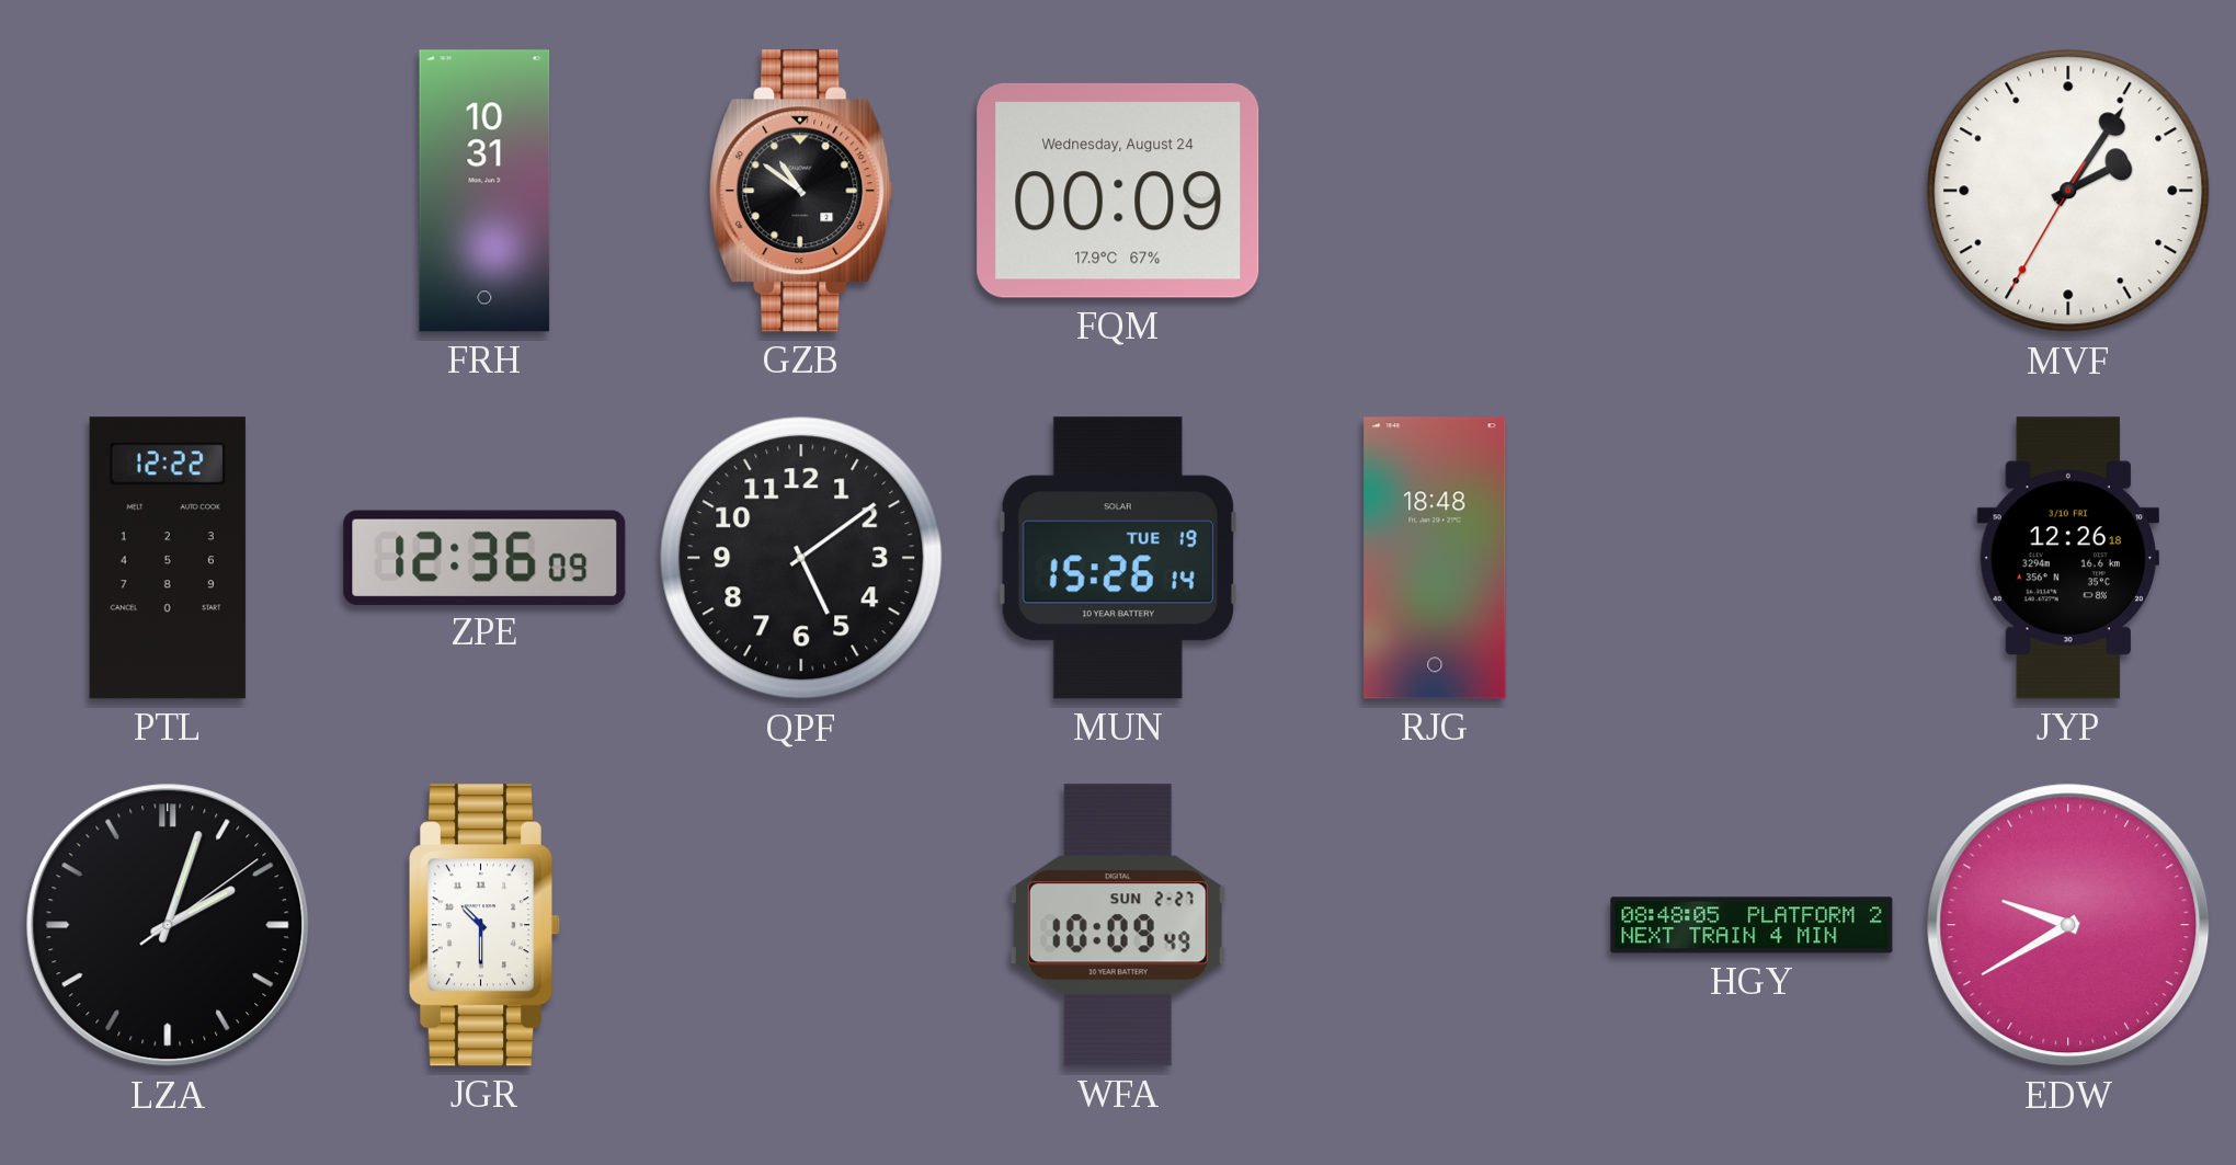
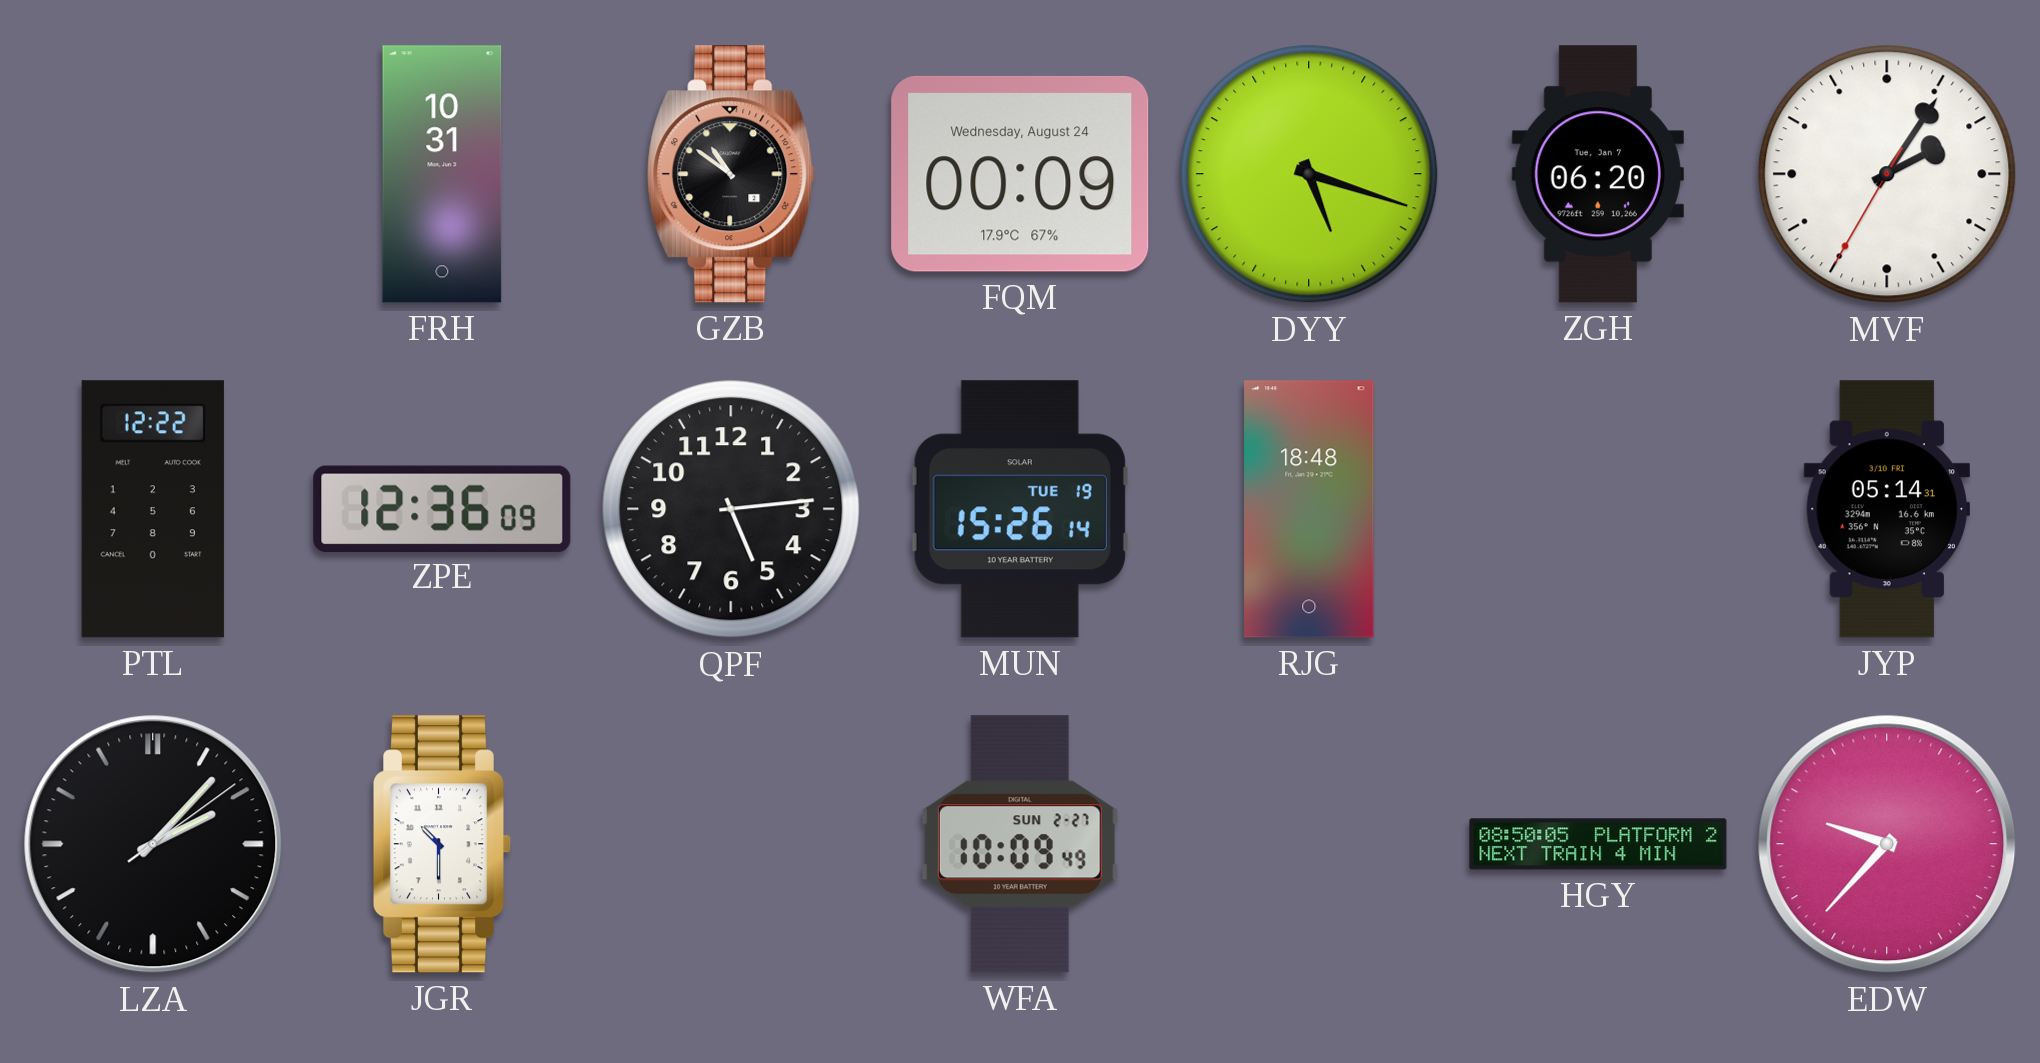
DYY: none -> 5:18 (1309, 174)
ZGH: none -> 06:20 (1598, 174)
QPF: 5:09 -> 5:14 (731, 509)
JYP: 12:26 -> 05:14 (1886, 509)
LZA: 2:03 -> 2:07 (153, 844)
HGY: 08:48 -> 08:50 (1598, 844)
EDW: 9:40 -> 9:37 (1887, 844)
